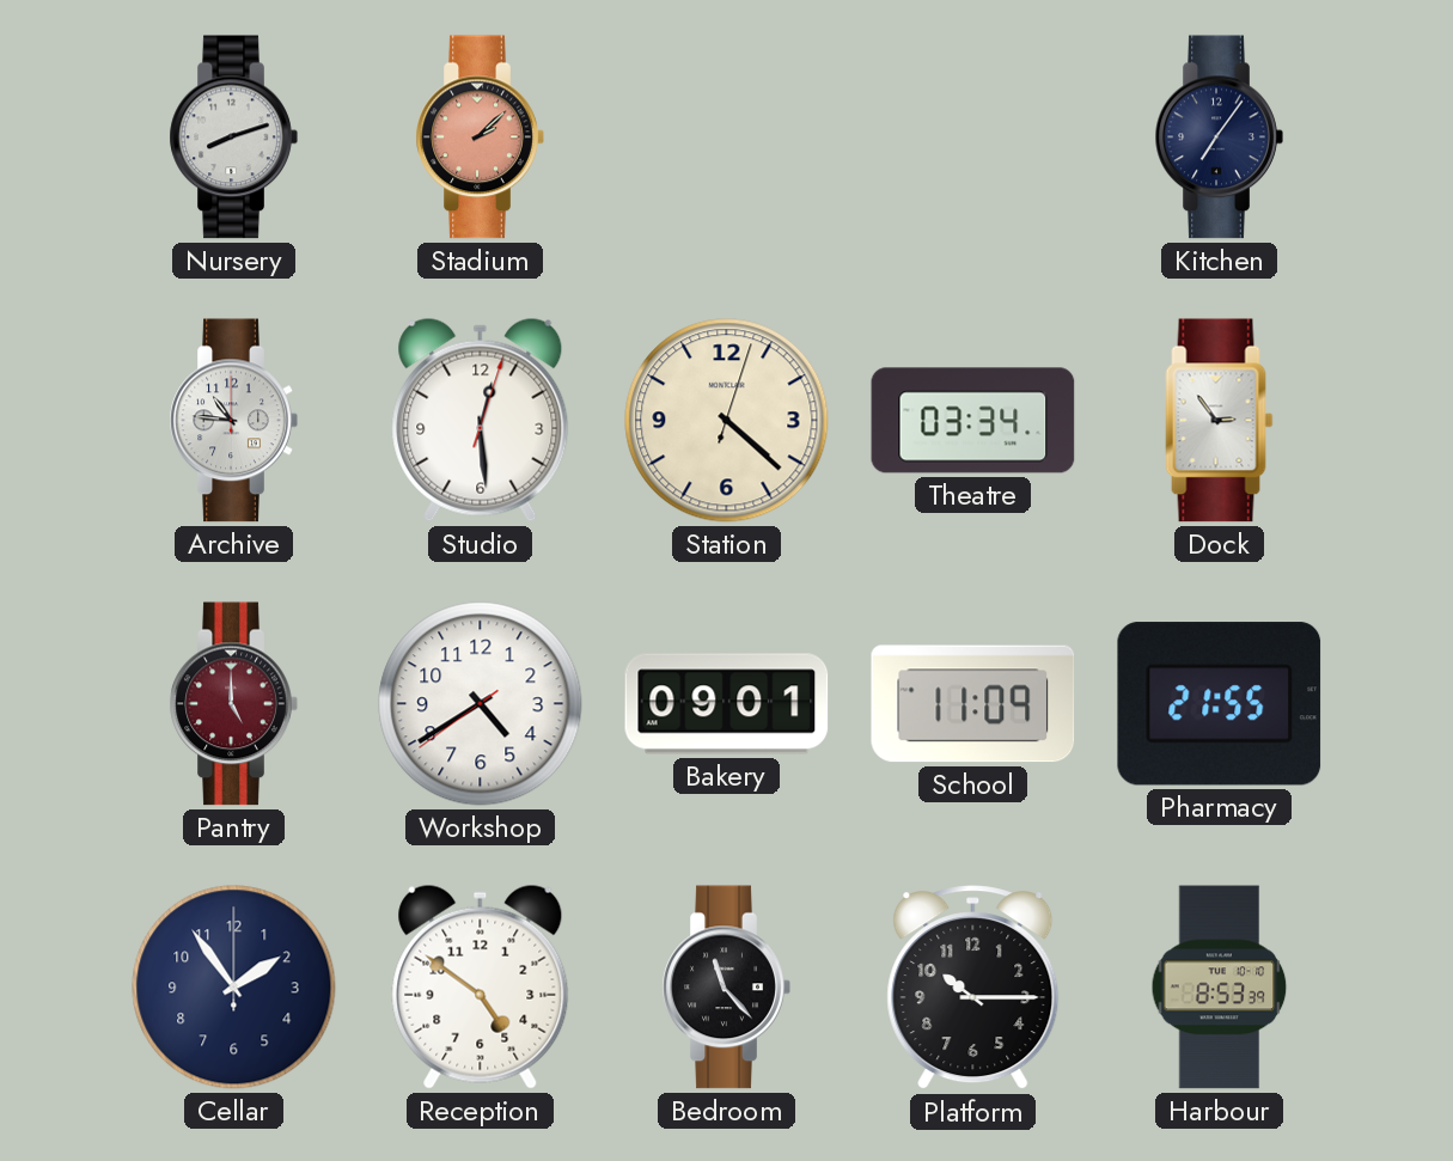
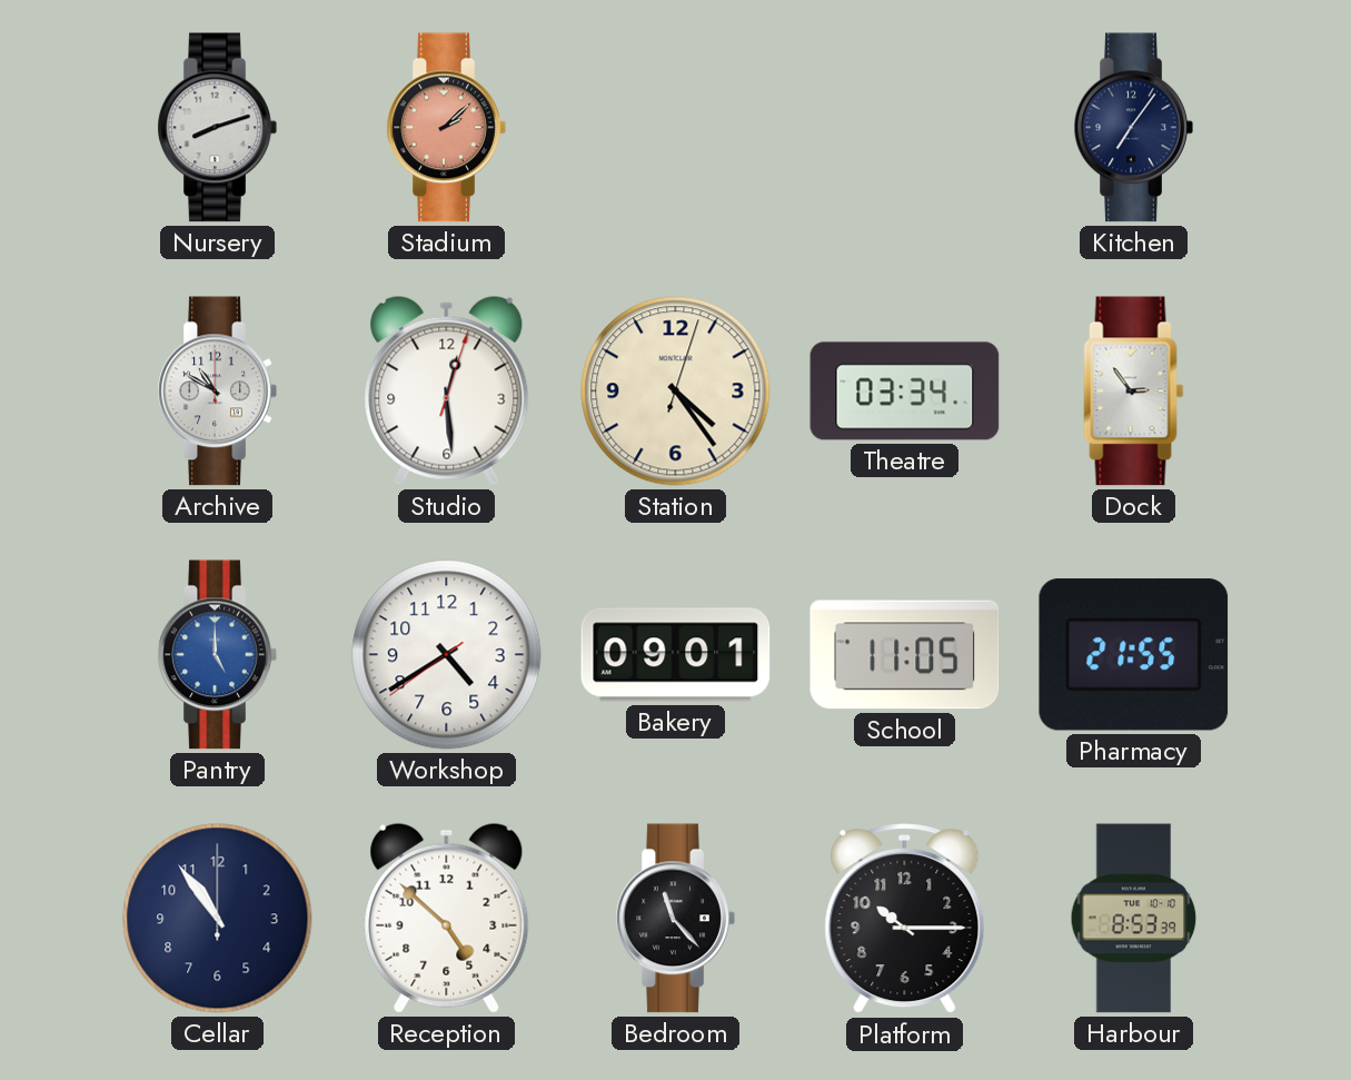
Archive: 10:46 -> 10:50 (217, 392)
Station: 4:22 -> 4:24 (676, 392)
Pantry dial: burgundy -> blue (217, 655)
School: 11:09 -> 11:05 (905, 655)
Cellar: 1:54 -> 10:54 (218, 919)
Reception: 4:51 -> 4:52 (447, 918)
